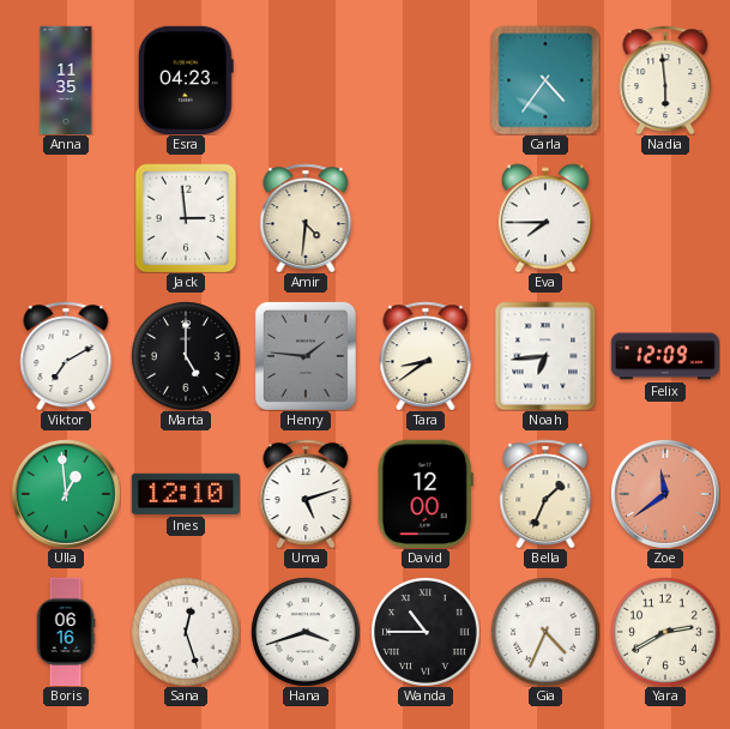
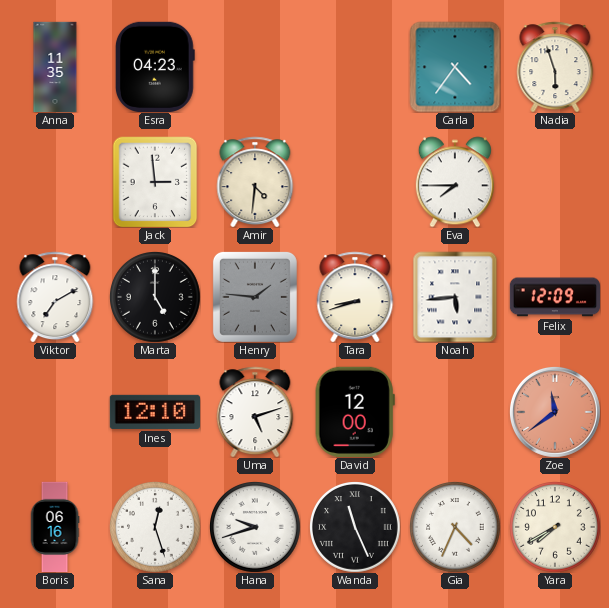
Nadia: 5:59 -> 5:57 (555, 67)
Tara: 8:39 -> 8:42 (355, 297)
Noah: 6:44 -> 5:44 (455, 297)
Ulla: 12:59 -> none (66, 494)
Bella: 1:34 -> none (545, 494)
Hana: 3:42 -> 9:42 (255, 527)
Wanda: 10:45 -> 11:26 (355, 527)
Yara: 2:40 -> 7:40 (555, 527)
